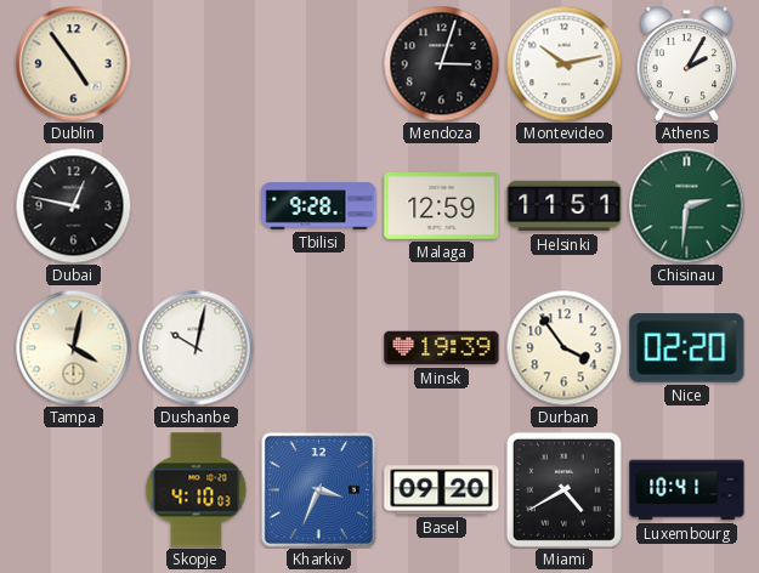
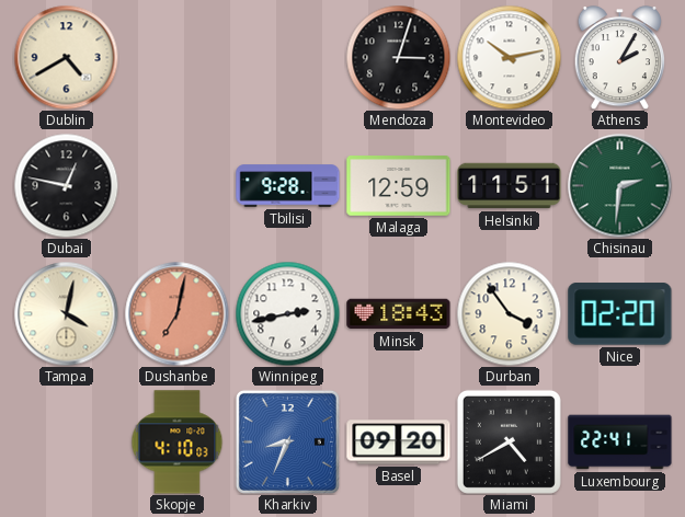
Dublin: 4:54 -> 4:40 (66, 57)
Dushanbe: 10:02 -> 7:02 (176, 313)
Dushanbe dial: white -> salmon (176, 313)
Winnipeg: none -> 2:43 (287, 313)
Minsk: 19:39 -> 18:43 (399, 314)
Kharkiv: 3:34 -> 8:34 (287, 441)
Luxembourg: 10:41 -> 22:41 (620, 443)
